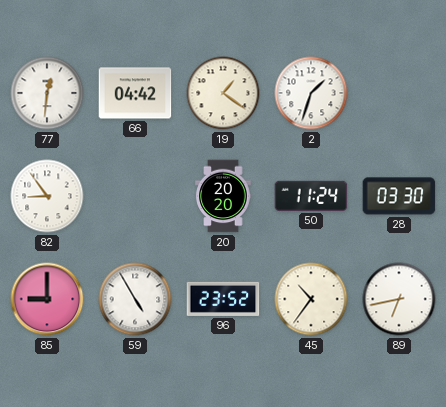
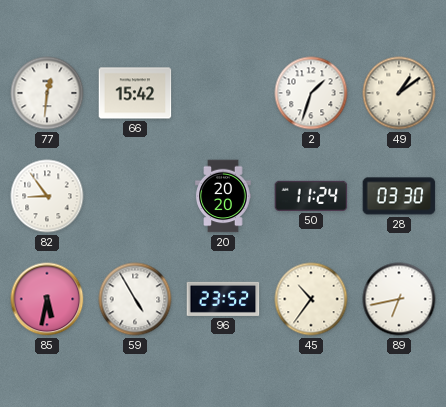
66: 04:42 -> 15:42 (135, 93)
19: 1:21 -> none (223, 93)
49: none -> 1:09 (399, 93)
85: 9:00 -> 5:32 (47, 299)
